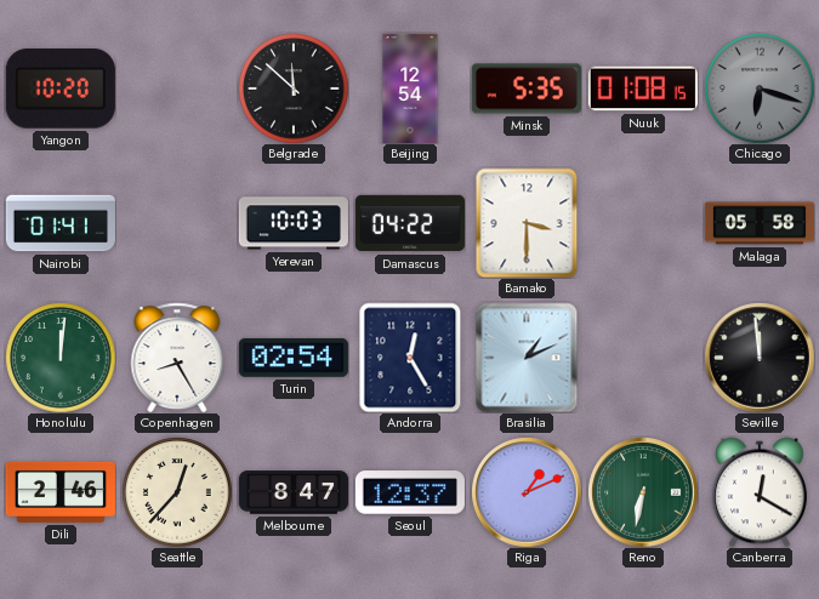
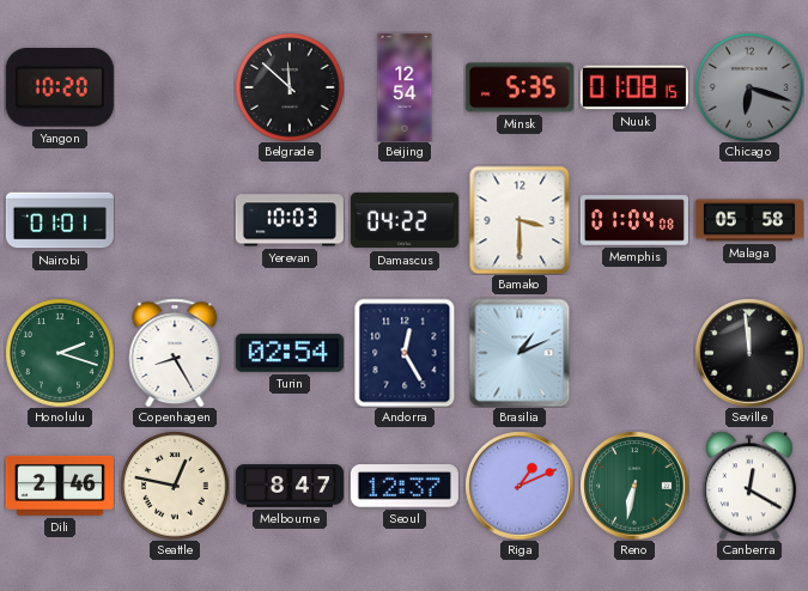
Nairobi: 01:41 -> 01:01 (60, 220)
Memphis: none -> 01:04 (634, 220)
Honolulu: 12:01 -> 2:18 (60, 353)
Seattle: 12:37 -> 12:47 (175, 486)
